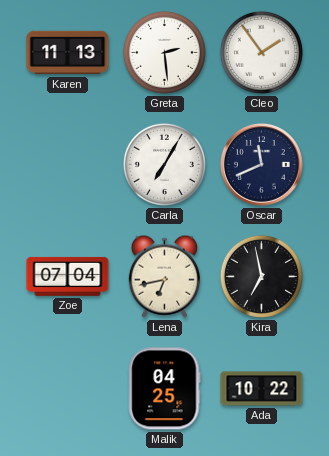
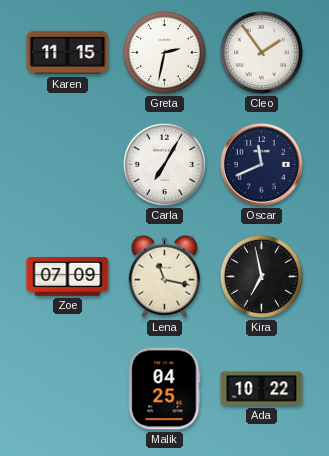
Karen: 11:13 -> 11:15 (68, 53)
Greta: 2:29 -> 2:32 (164, 52)
Zoe: 07:04 -> 07:09 (68, 276)
Lena: 6:43 -> 11:17 (164, 276)
